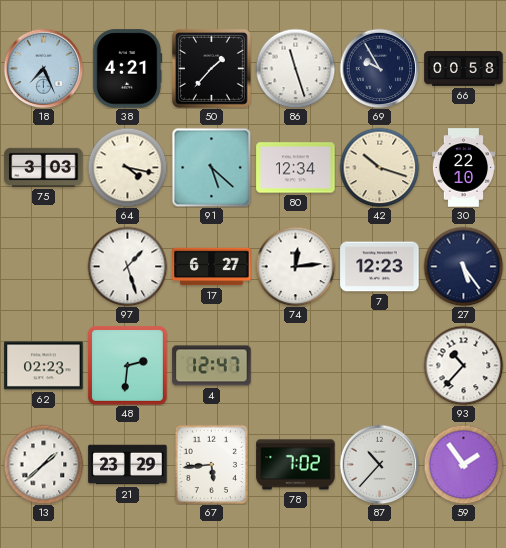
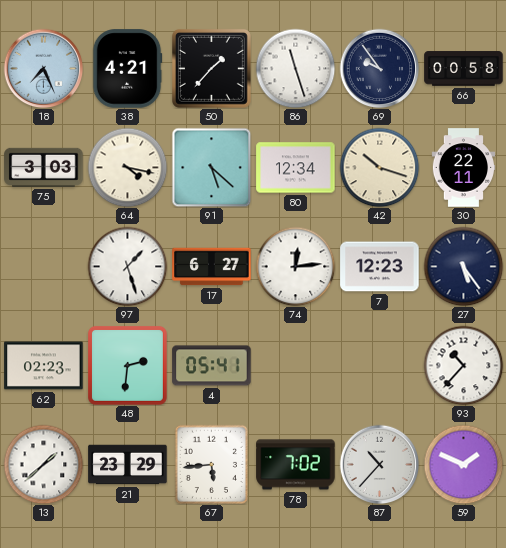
69: 9:55 -> 9:54 (379, 68)
30: 22:10 -> 22:11 (464, 168)
4: 12:47 -> 05:41 (212, 366)
59: 1:54 -> 1:49 (463, 464)
